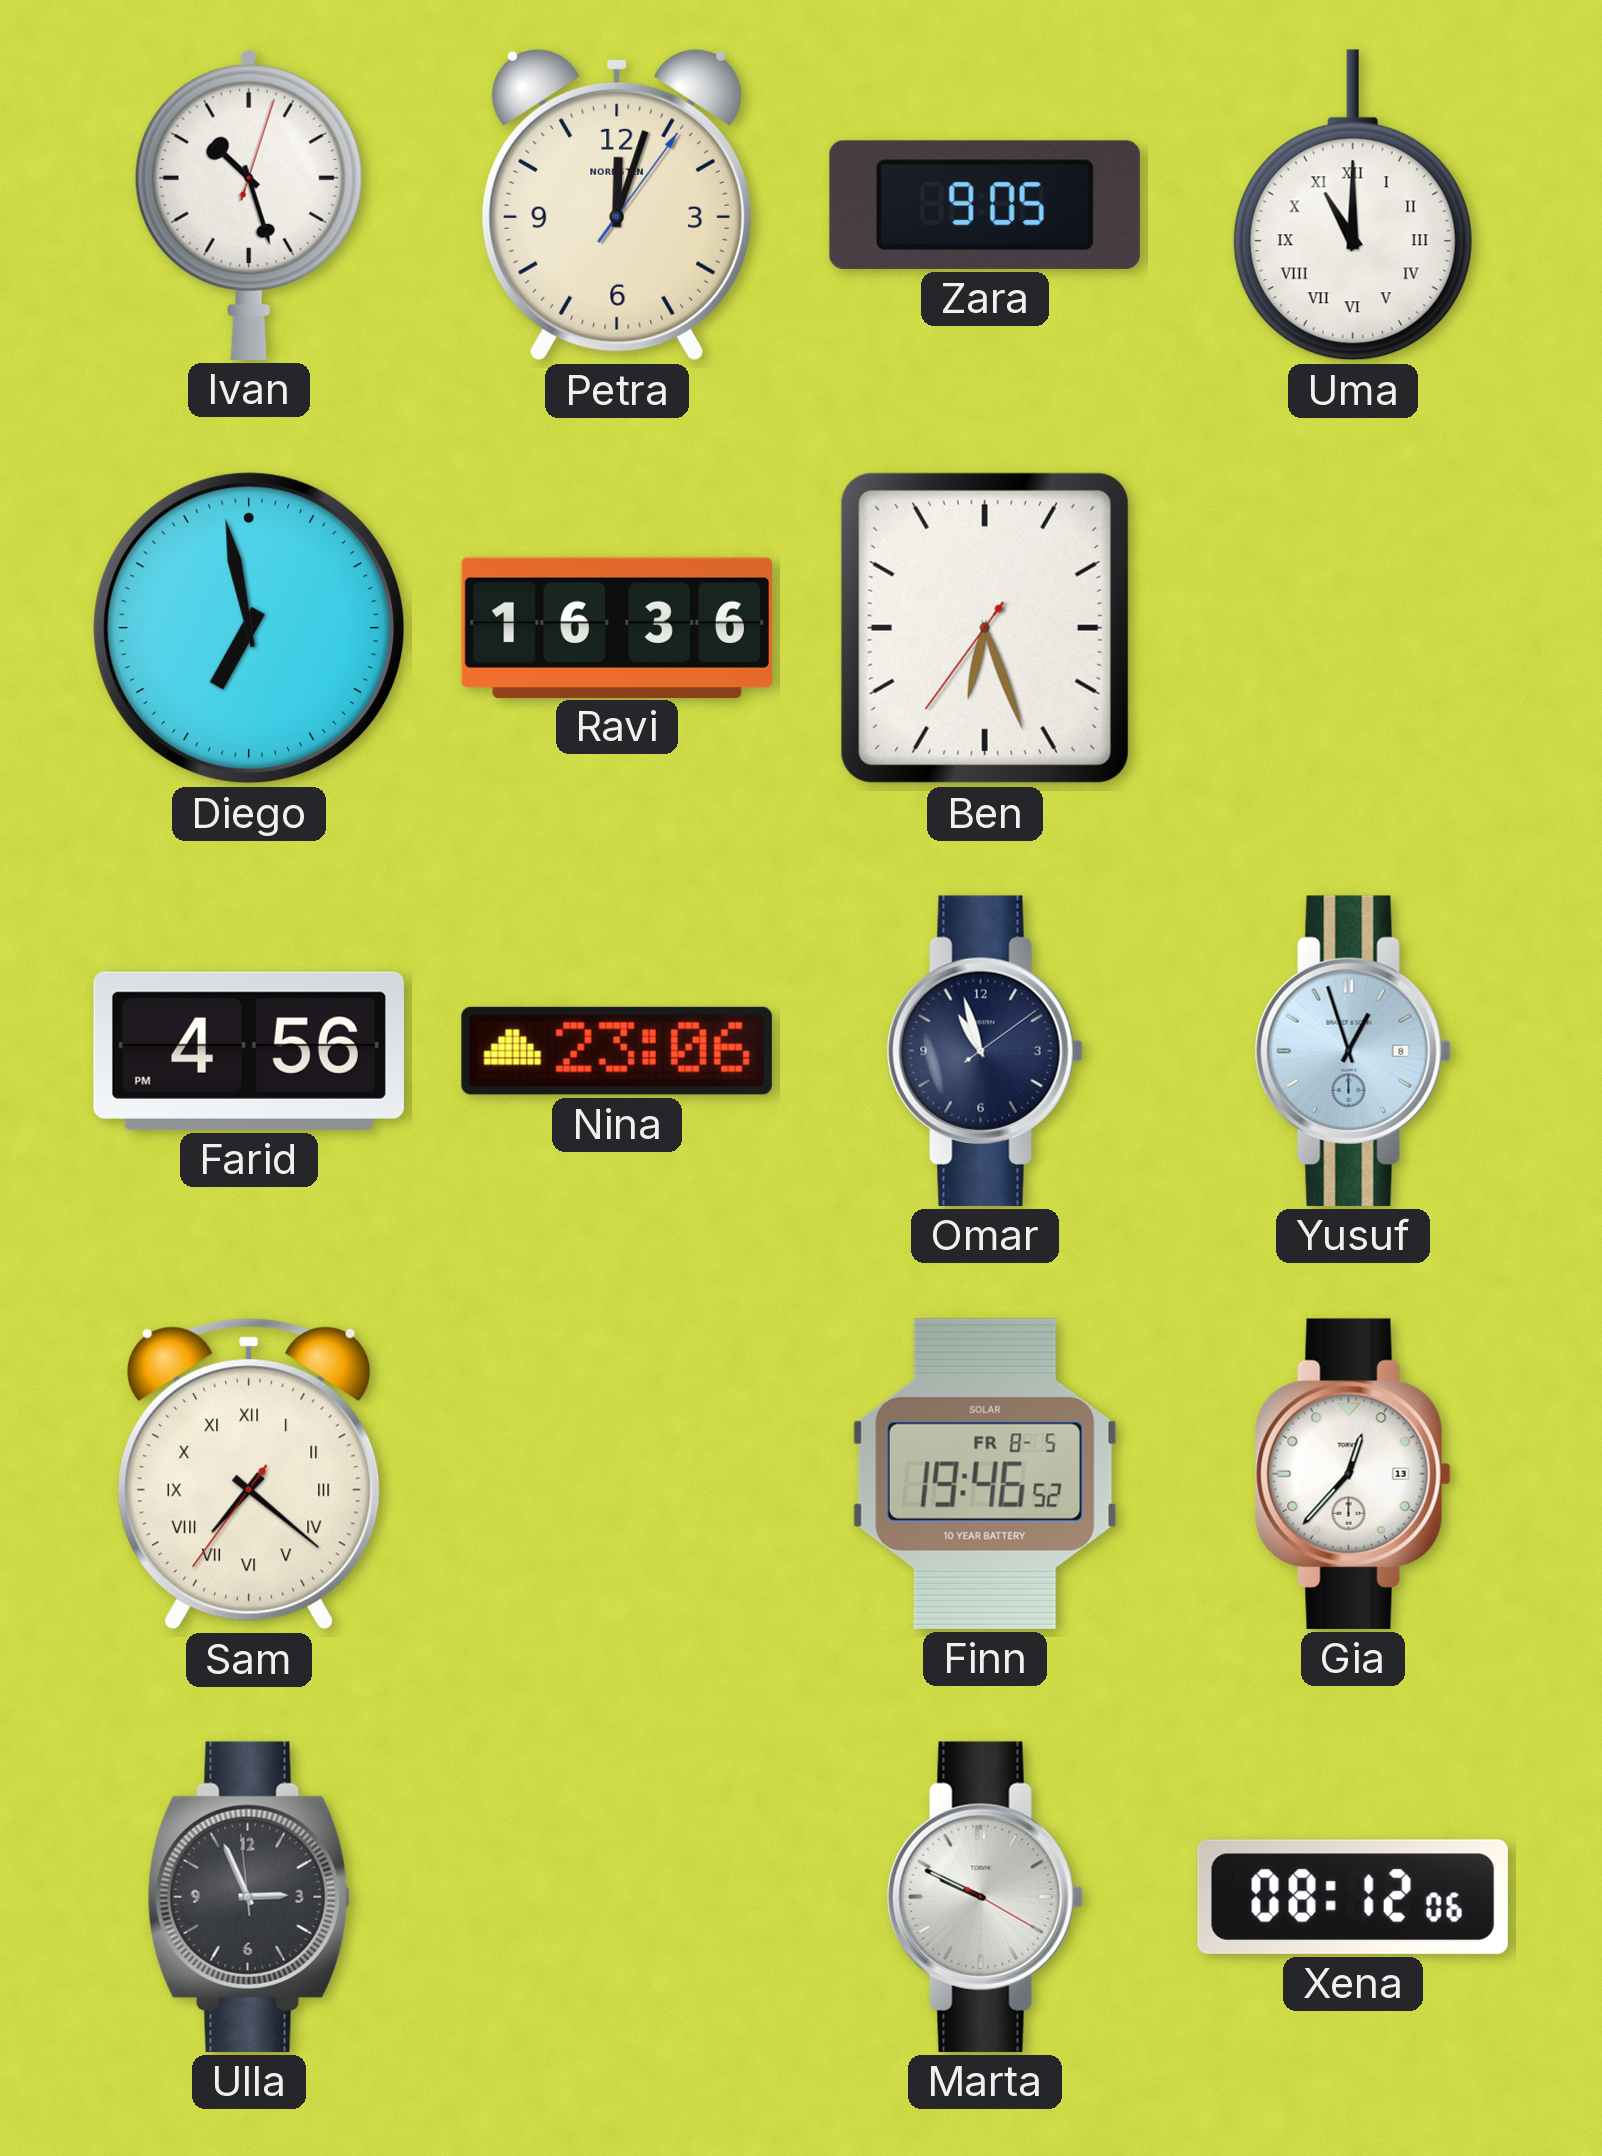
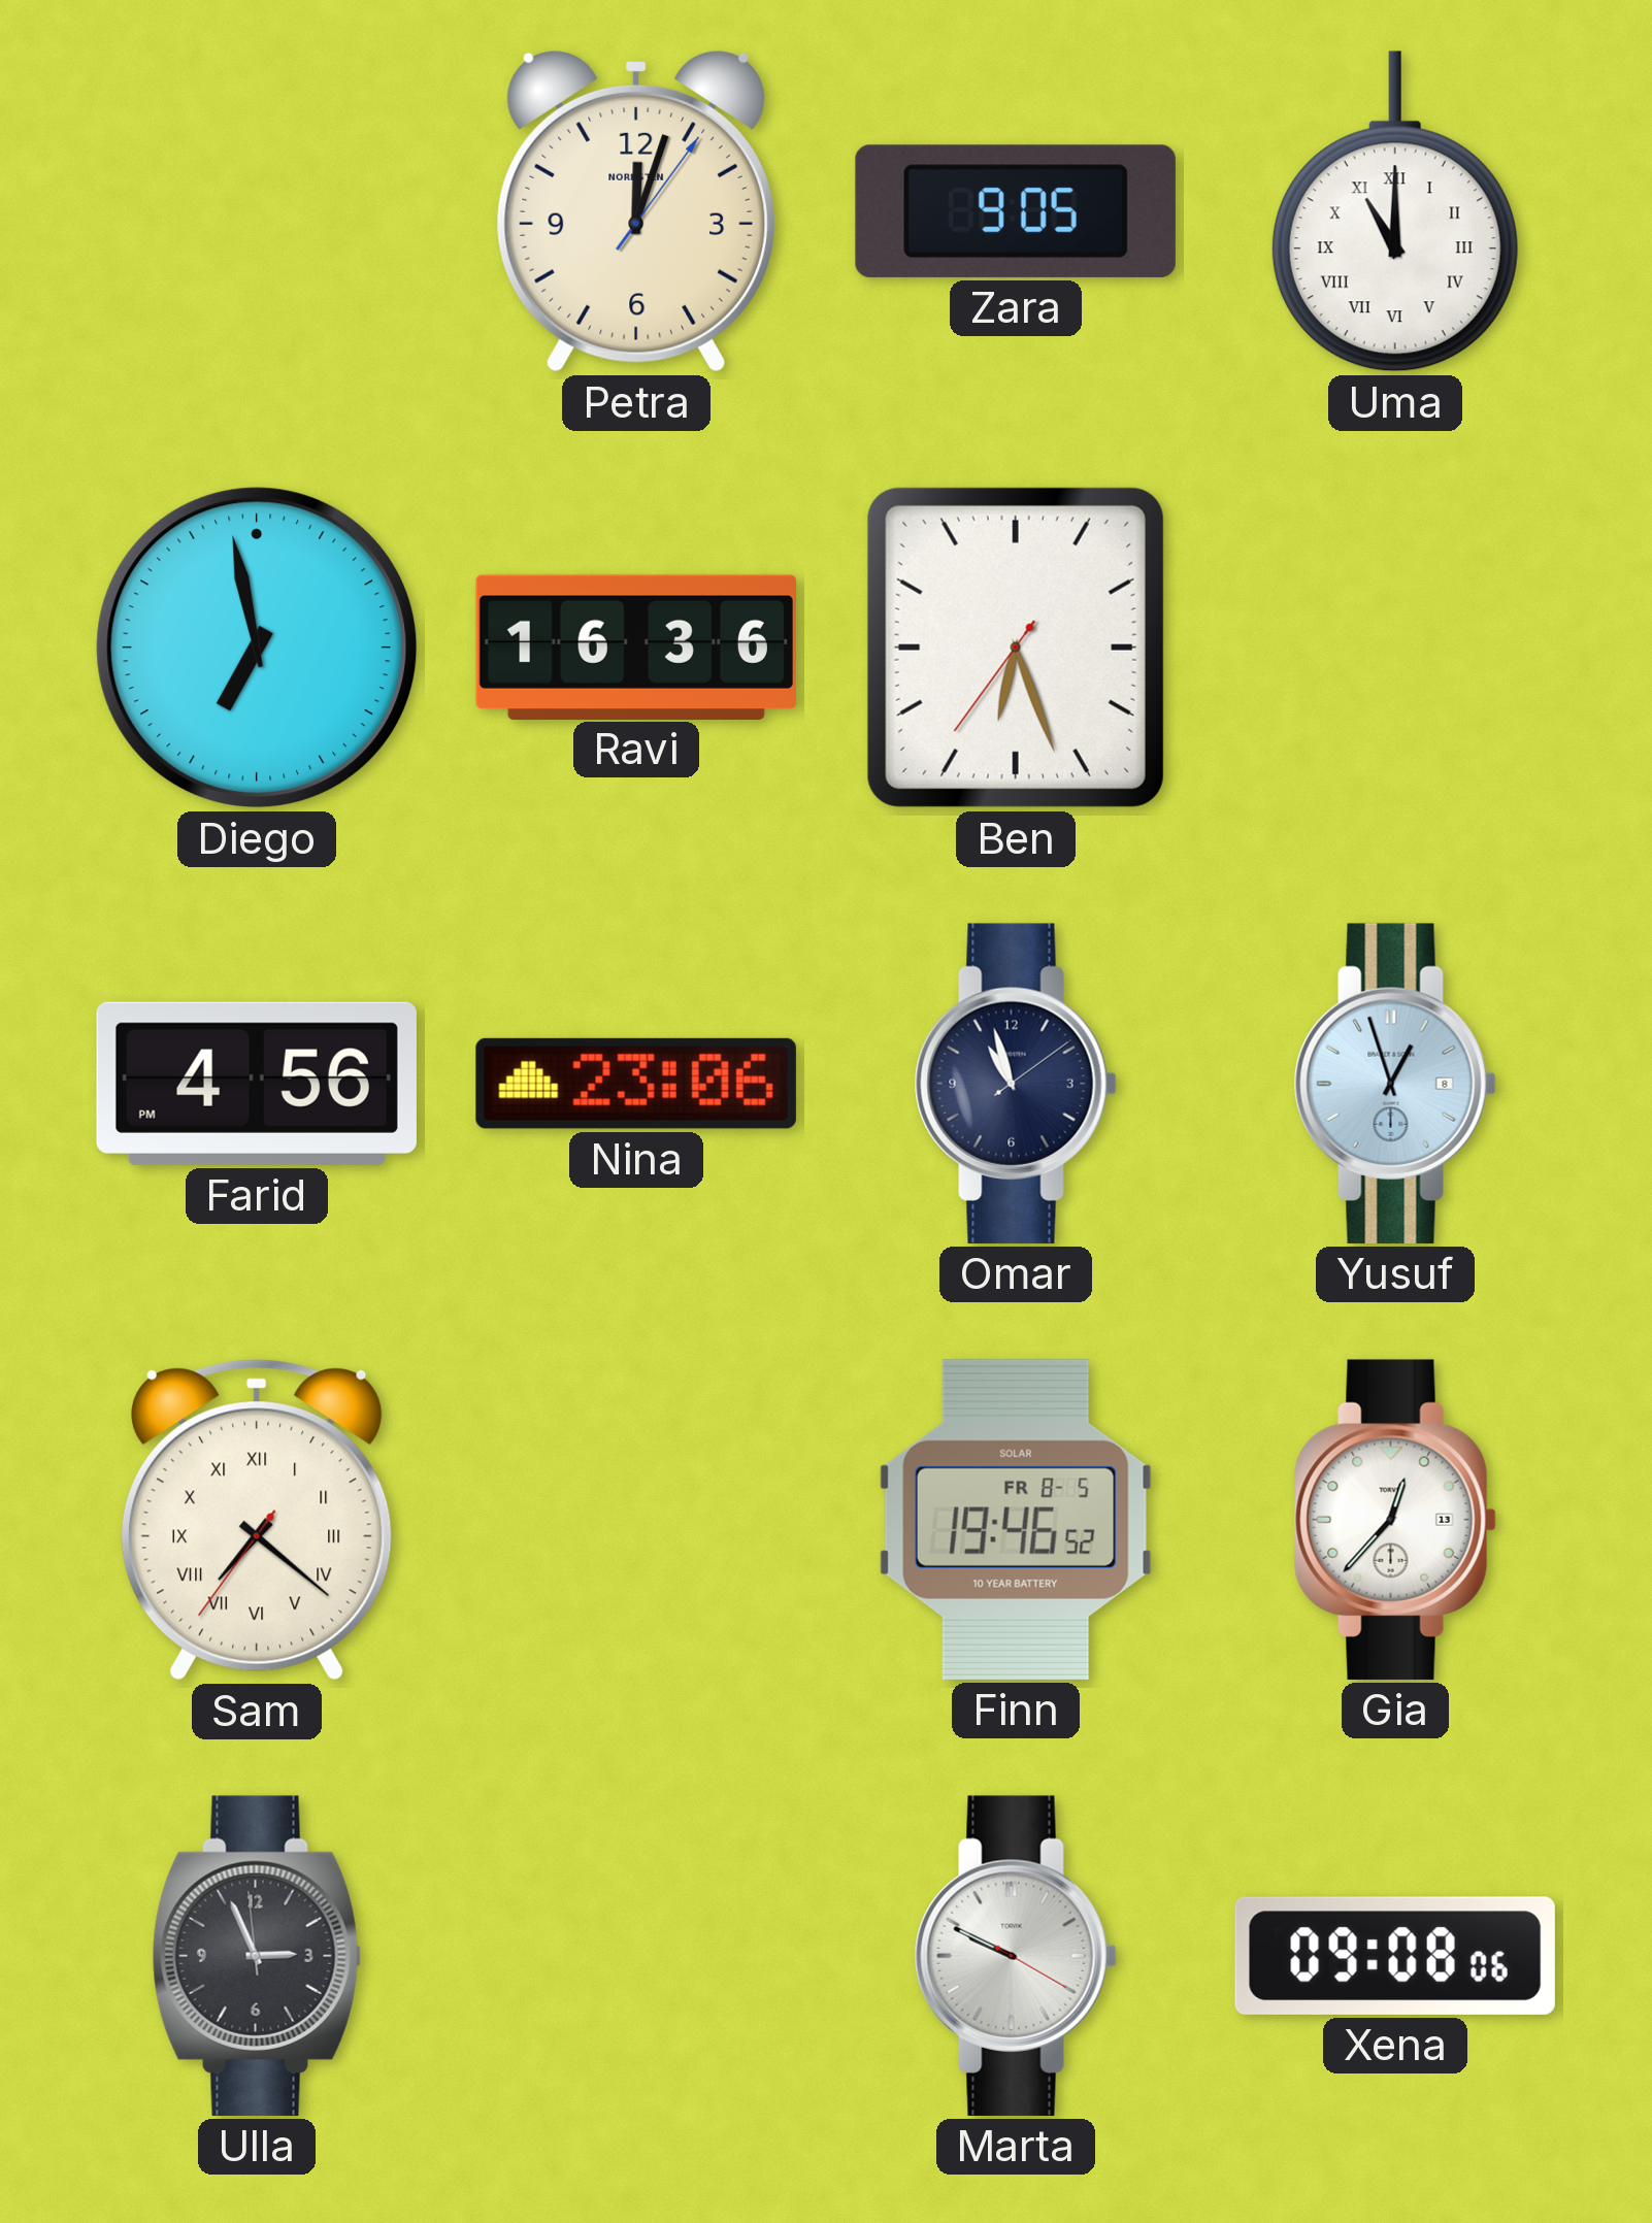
Ivan: 10:27 -> none (249, 204)
Xena: 08:12 -> 09:08 (1395, 1956)
